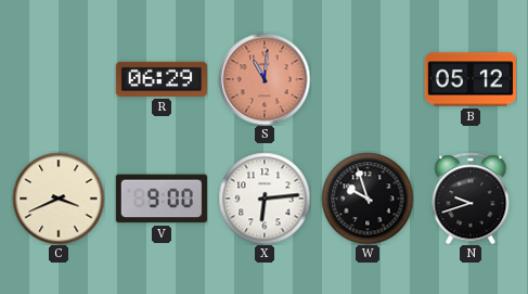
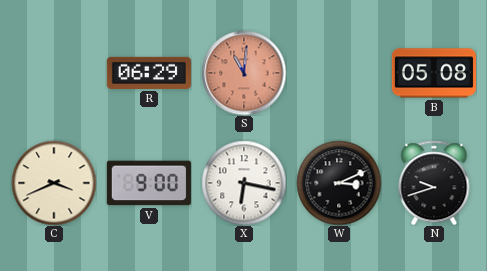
B: 05:12 -> 05:08 (434, 73)
X: 6:14 -> 6:17 (244, 183)
W: 9:57 -> 3:11 (339, 183)
